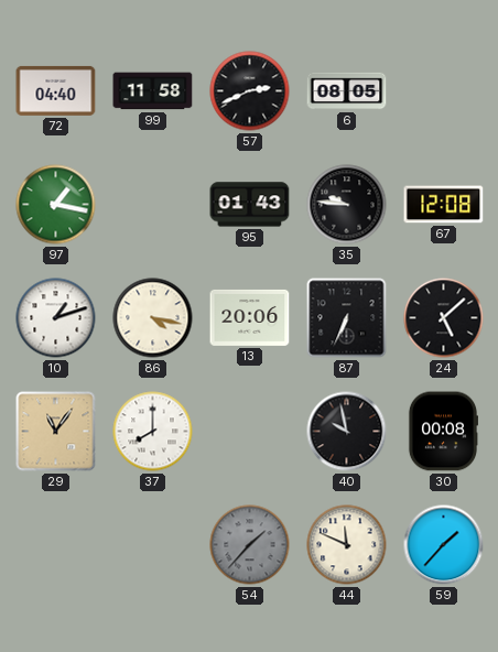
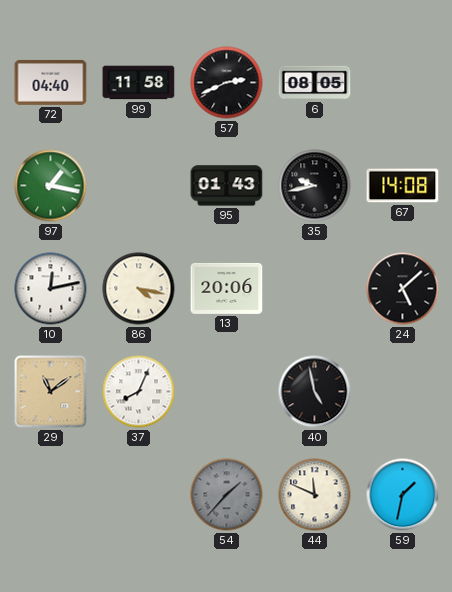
35: 9:46 -> 9:43 (315, 186)
67: 12:08 -> 14:08 (403, 186)
10: 1:12 -> 12:13 (51, 289)
87: 6:34 -> none (347, 318)
29: 11:06 -> 11:09 (51, 392)
37: 8:00 -> 8:04 (139, 392)
40: 9:58 -> 4:58 (315, 392)
30: 00:08 -> none (442, 432)
59: 1:37 -> 1:32 (403, 495)
